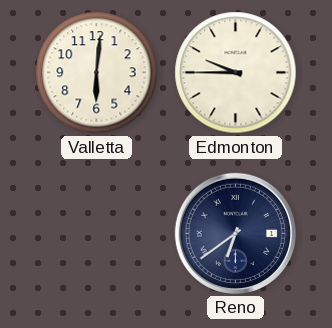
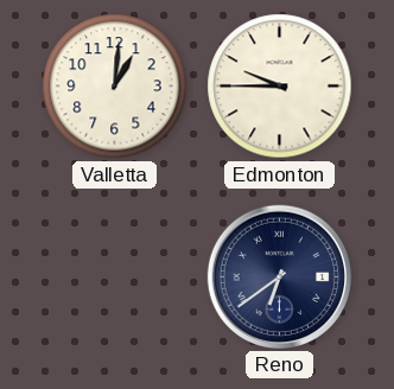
Valletta: 6:01 -> 1:01 (115, 87)
